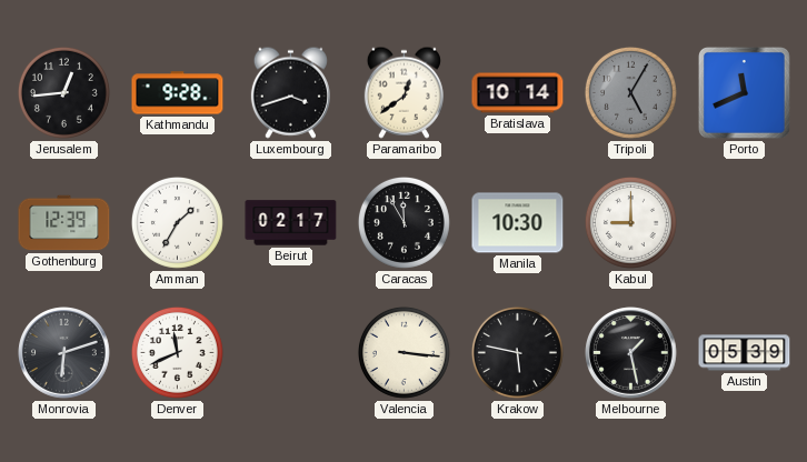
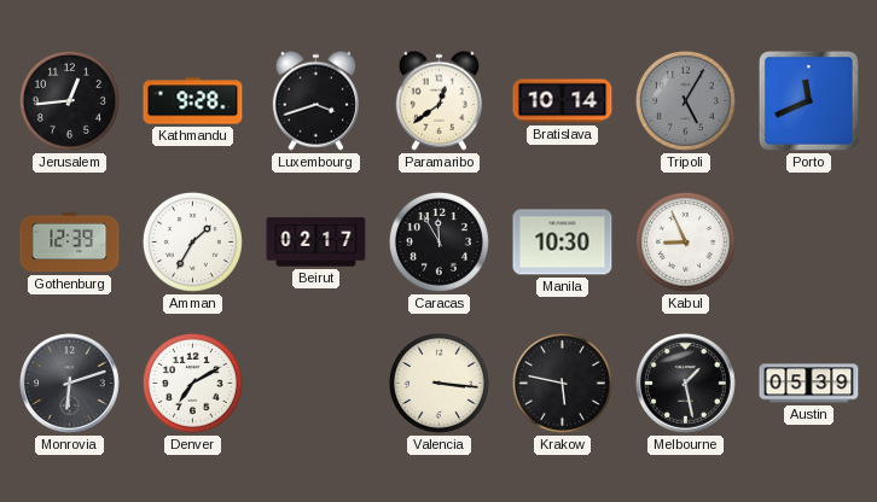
Kabul: 9:00 -> 8:56 (685, 241)
Denver: 11:41 -> 7:10 (192, 383)
